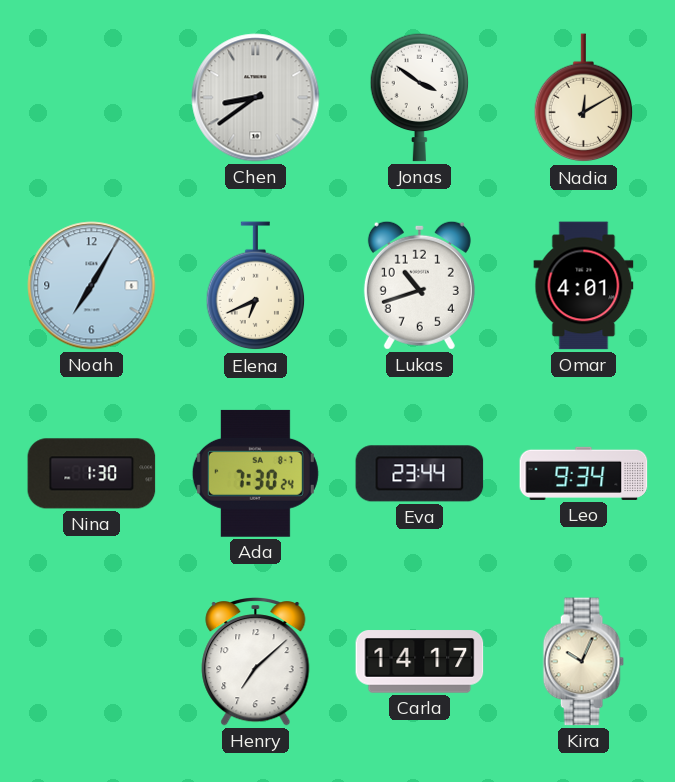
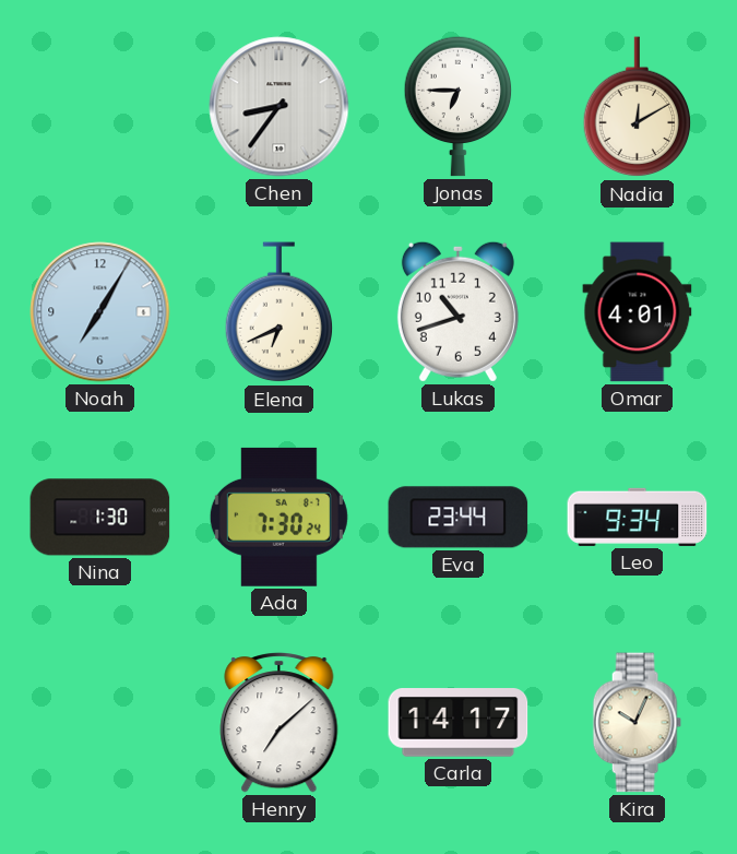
Chen: 8:39 -> 8:36 (280, 107)
Jonas: 3:51 -> 6:45 (459, 106)
